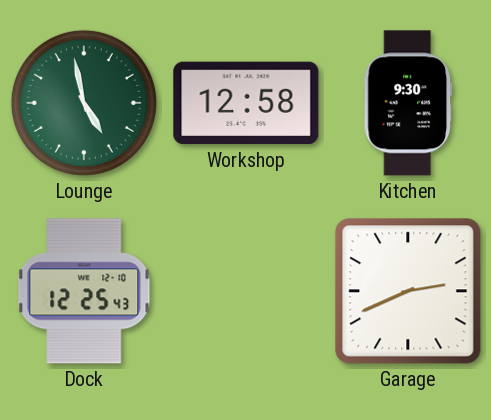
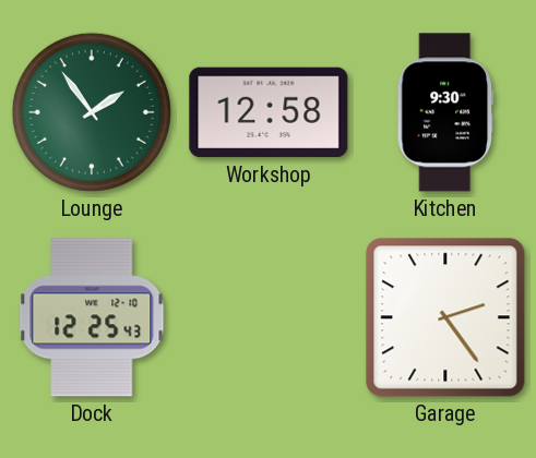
Lounge: 4:58 -> 1:54 (92, 112)
Garage: 2:41 -> 2:24 (445, 317)
